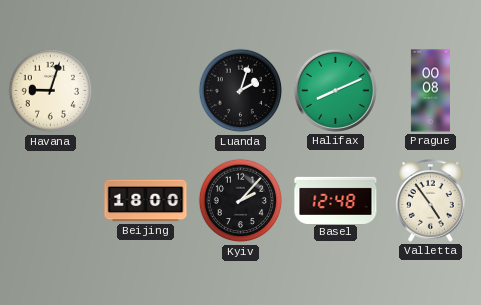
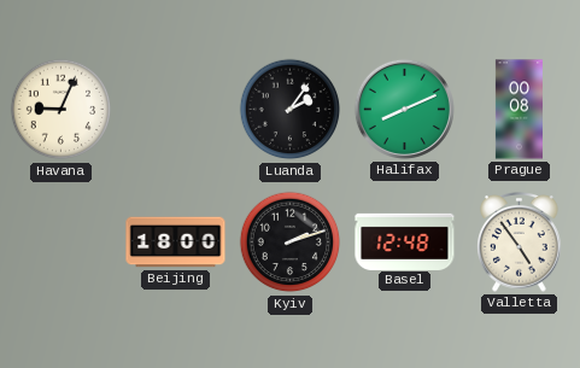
Havana: 9:03 -> 9:04 (61, 110)
Luanda: 2:03 -> 2:06 (291, 110)
Kyiv: 2:07 -> 2:12 (291, 243)
